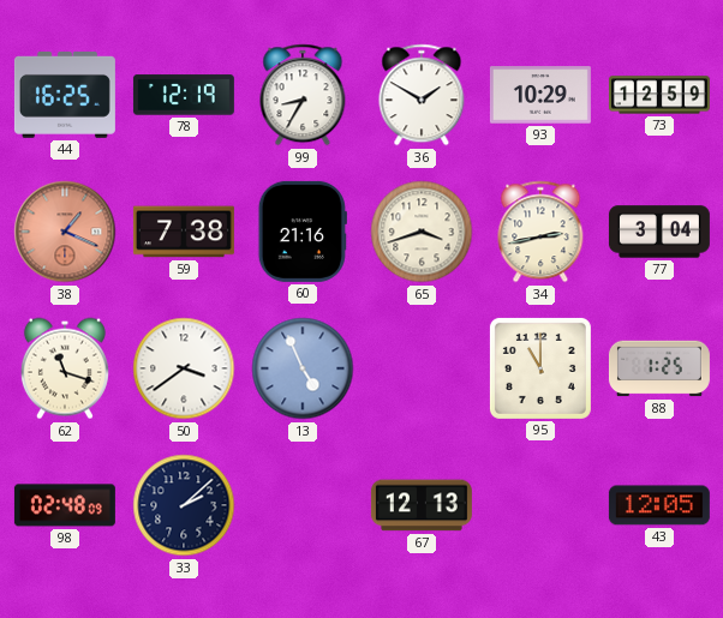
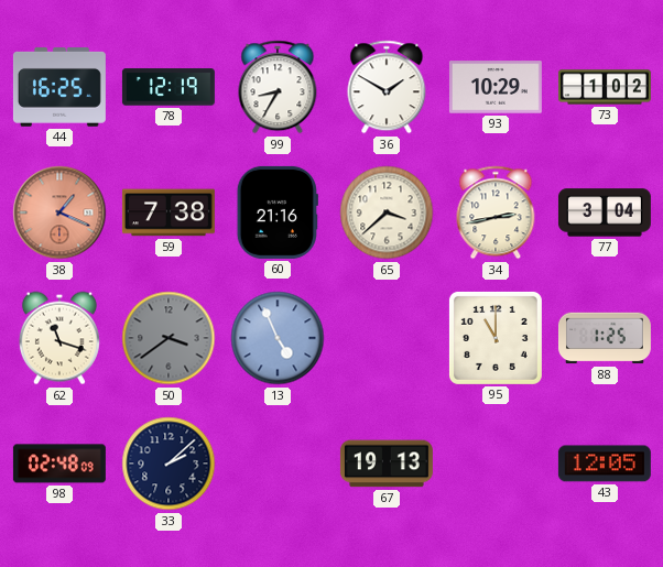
73: 12:59 -> 1:02 (605, 87)
65: 3:42 -> 3:38 (387, 212)
50 dial: white -> grey (169, 338)
67: 12:13 -> 19:13 (387, 464)
